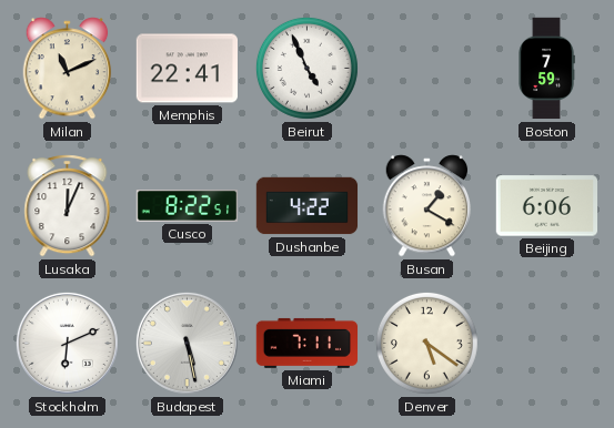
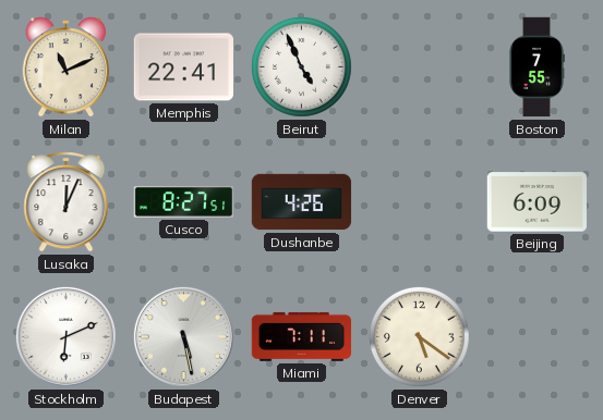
Boston: 7:59 -> 7:55 (536, 67)
Cusco: 8:22 -> 8:27 (184, 202)
Dushanbe: 4:22 -> 4:26 (302, 202)
Busan: 1:20 -> none (427, 206)
Beijing: 6:06 -> 6:09 (538, 202)
